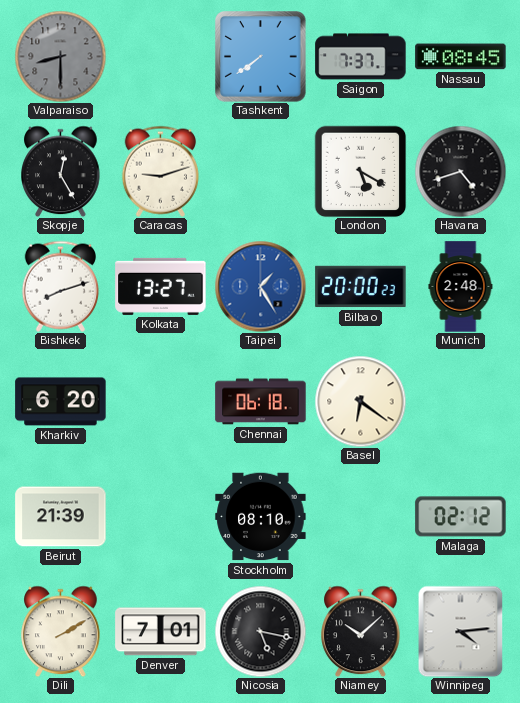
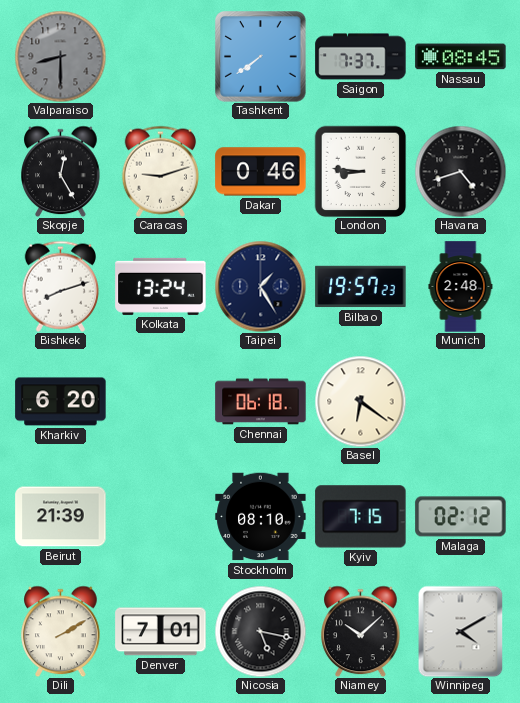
Dakar: none -> 0:46 (261, 172)
London: 5:20 -> 8:46 (360, 171)
Kolkata: 13:27 -> 13:24 (161, 286)
Taipei dial: blue -> navy (260, 286)
Bilbao: 20:00 -> 19:57 (361, 287)
Kyiv: none -> 7:15 (361, 517)
Winnipeg: 4:14 -> 4:10 (461, 631)
